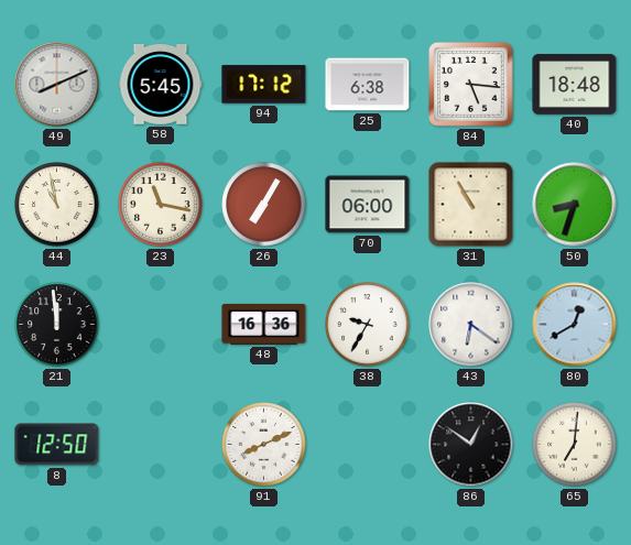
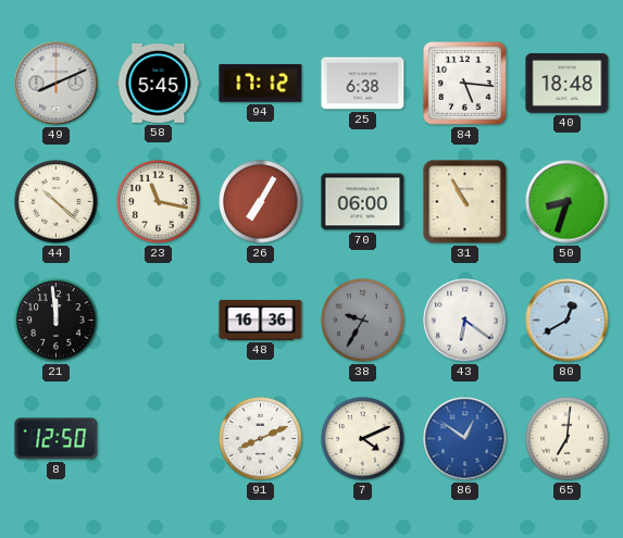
44: 10:58 -> 10:22 (57, 202)
38 dial: white -> grey (363, 321)
7: none -> 4:11 (363, 439)
86 dial: black -> blue (465, 439)
